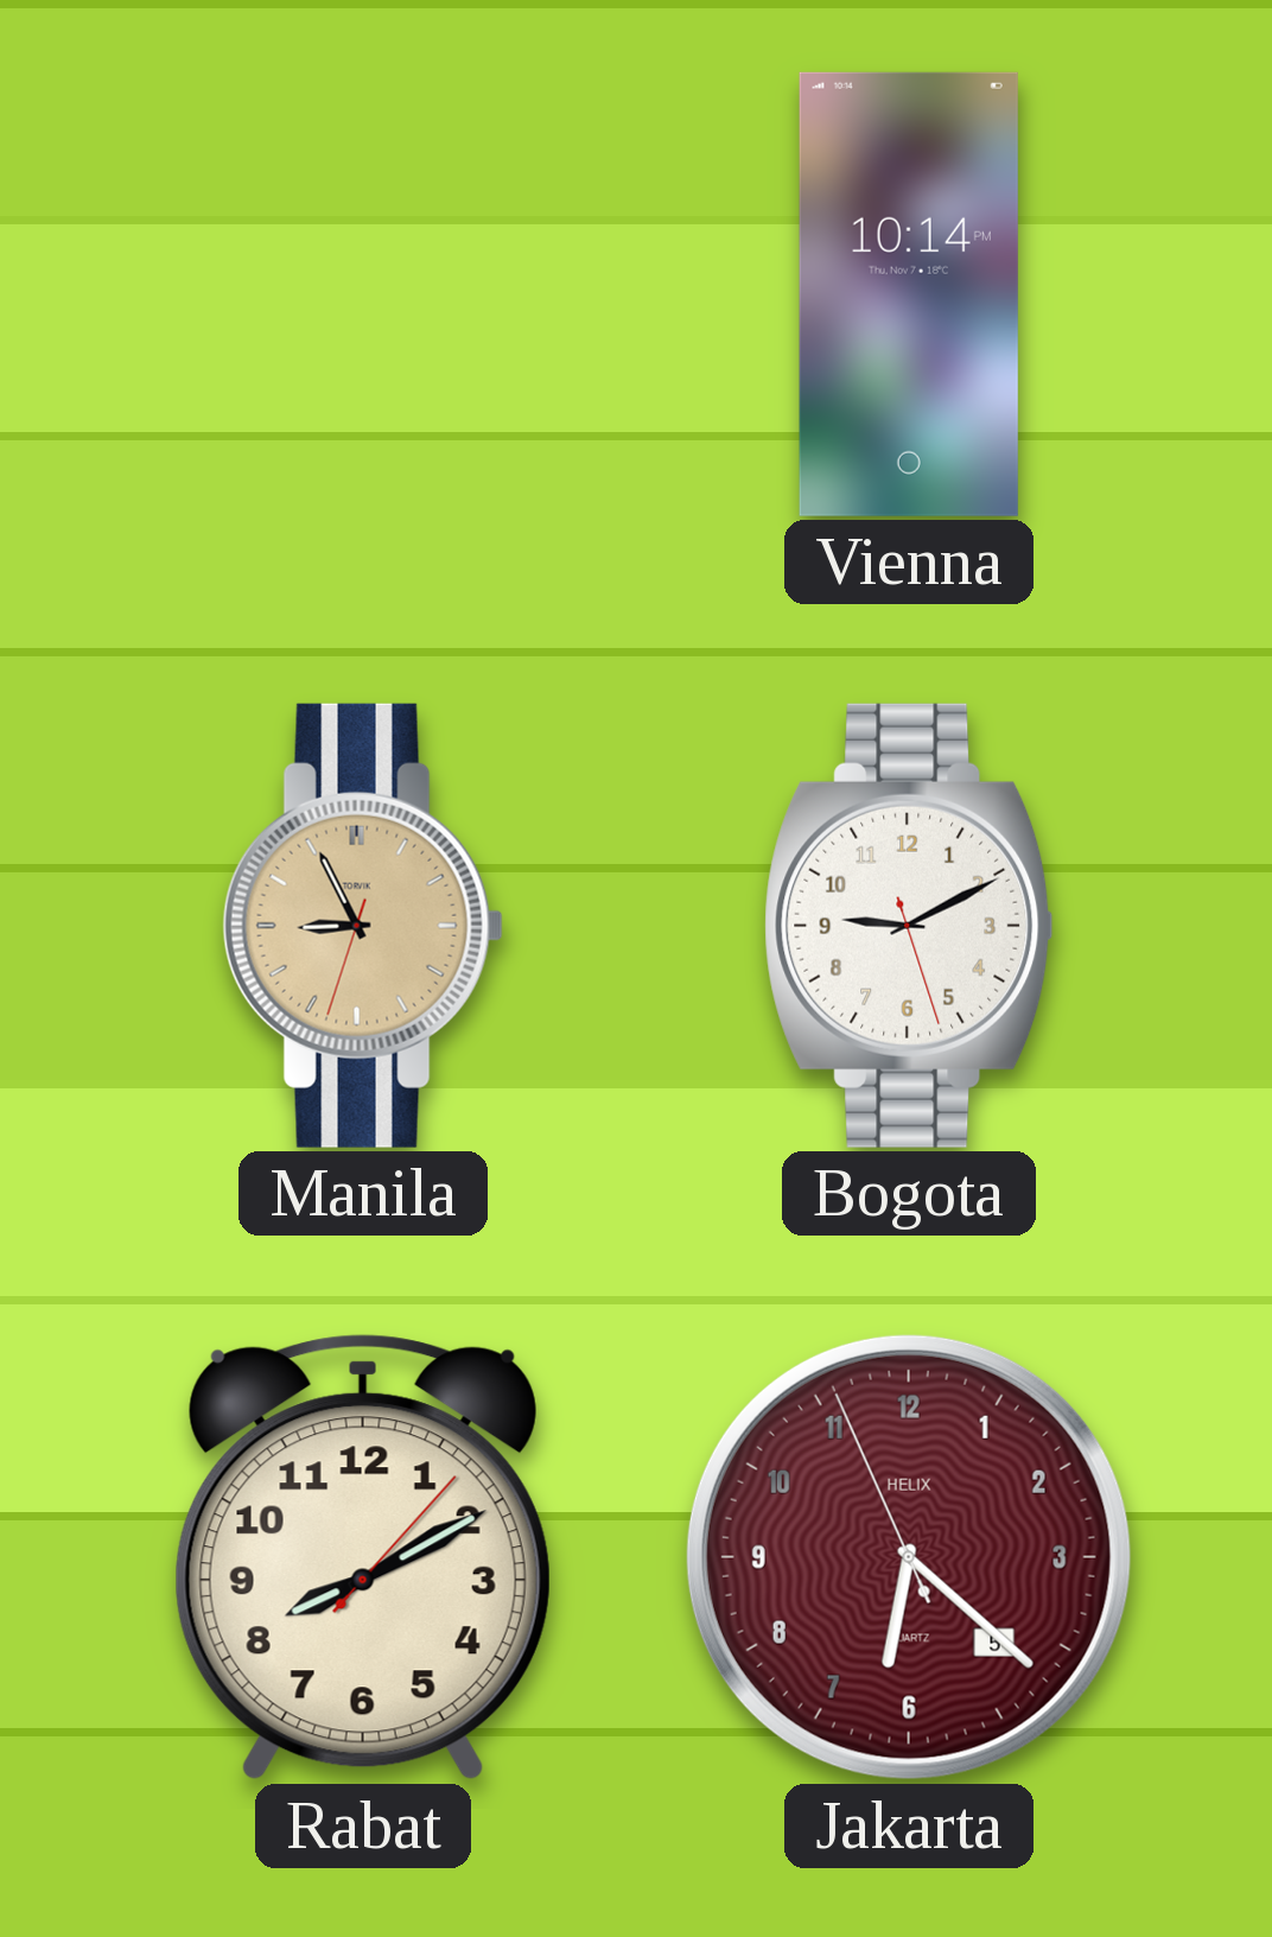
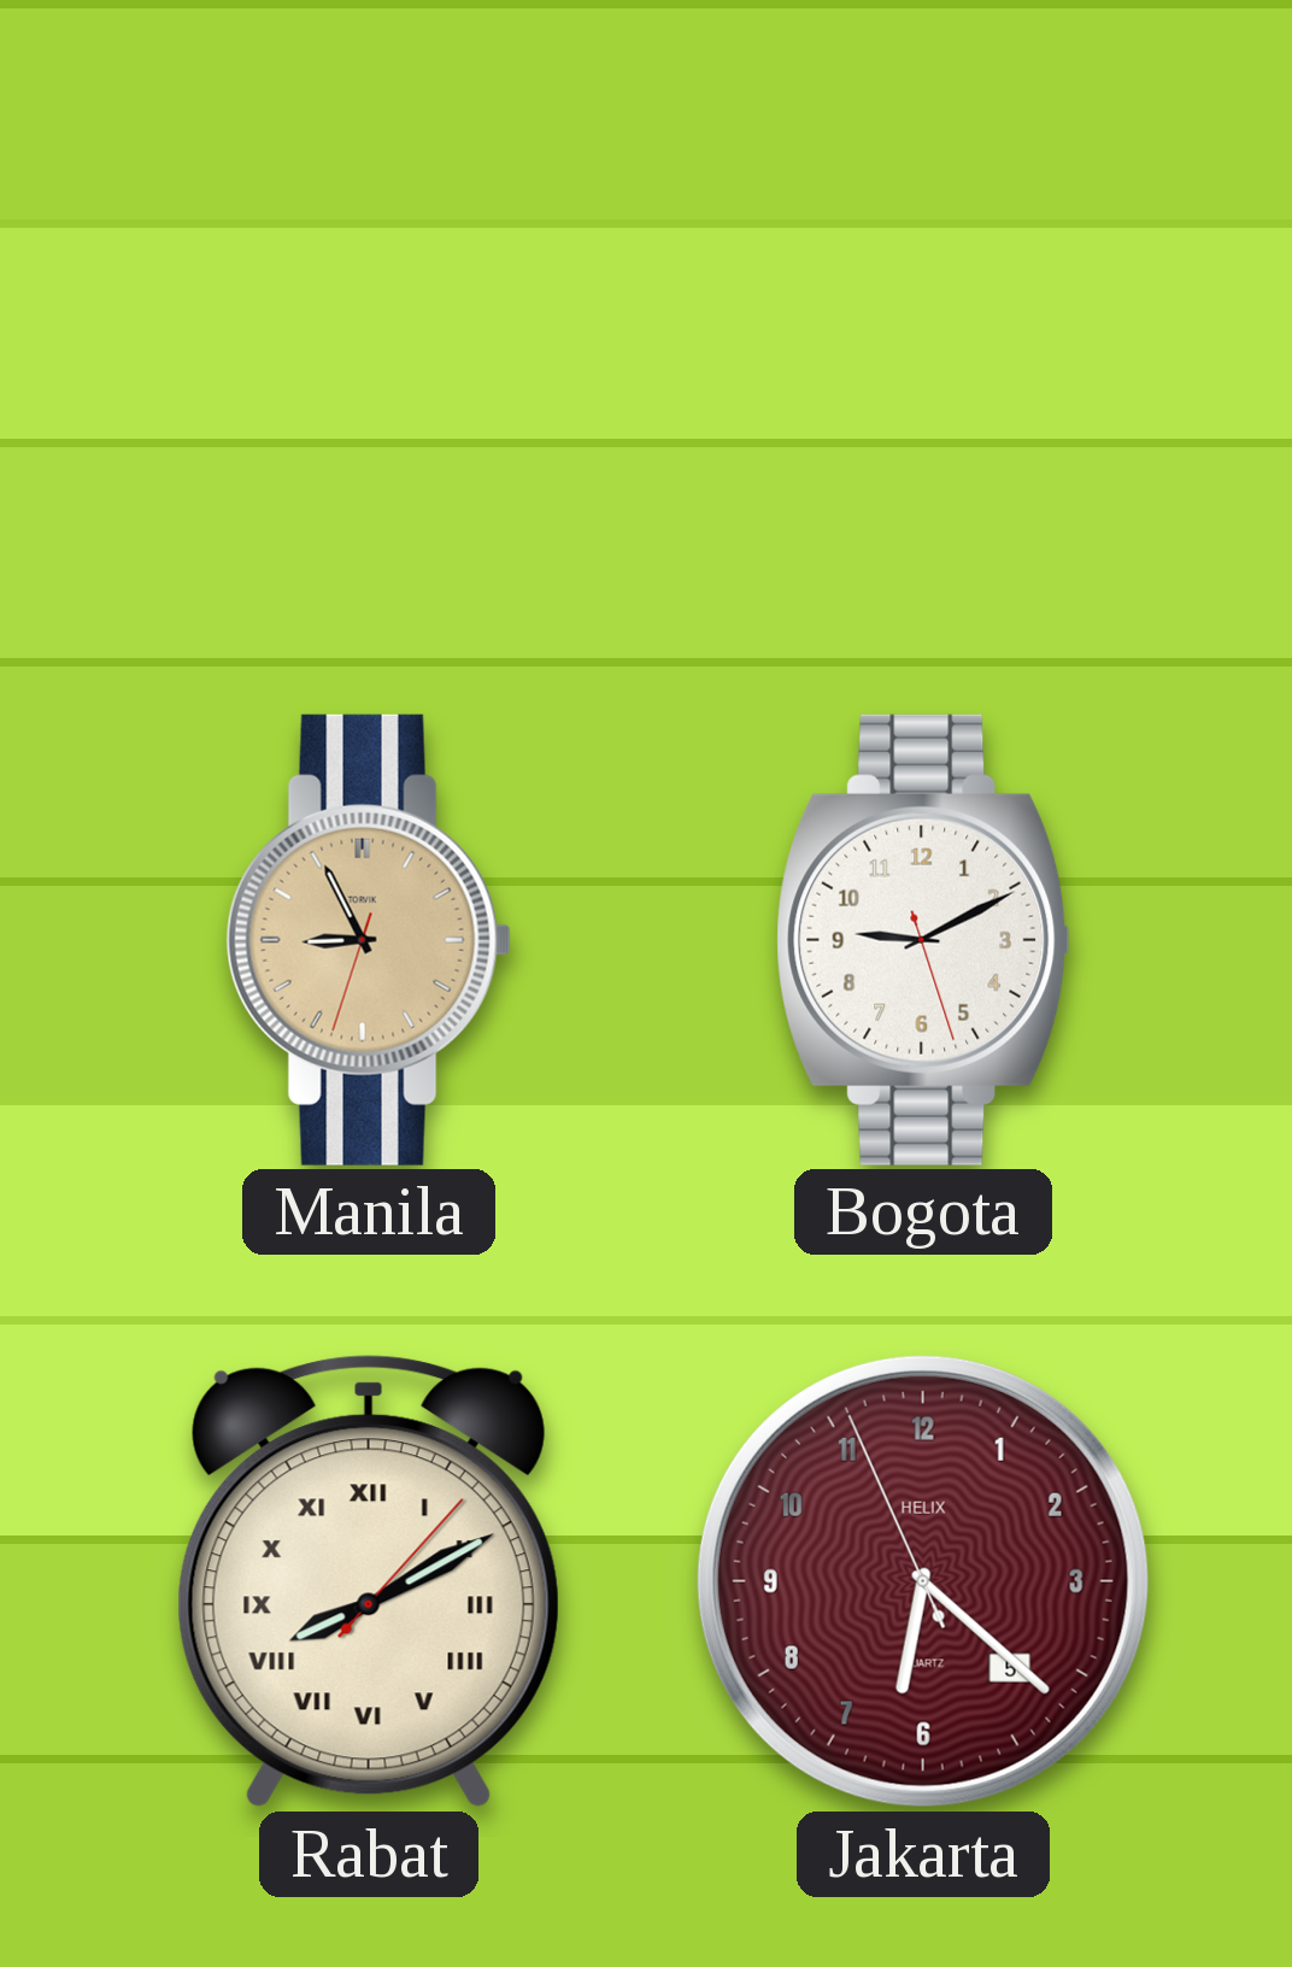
Vienna: 10:14 -> none (909, 294)
Rabat numerals: Arabic -> Roman (369, 1581)
